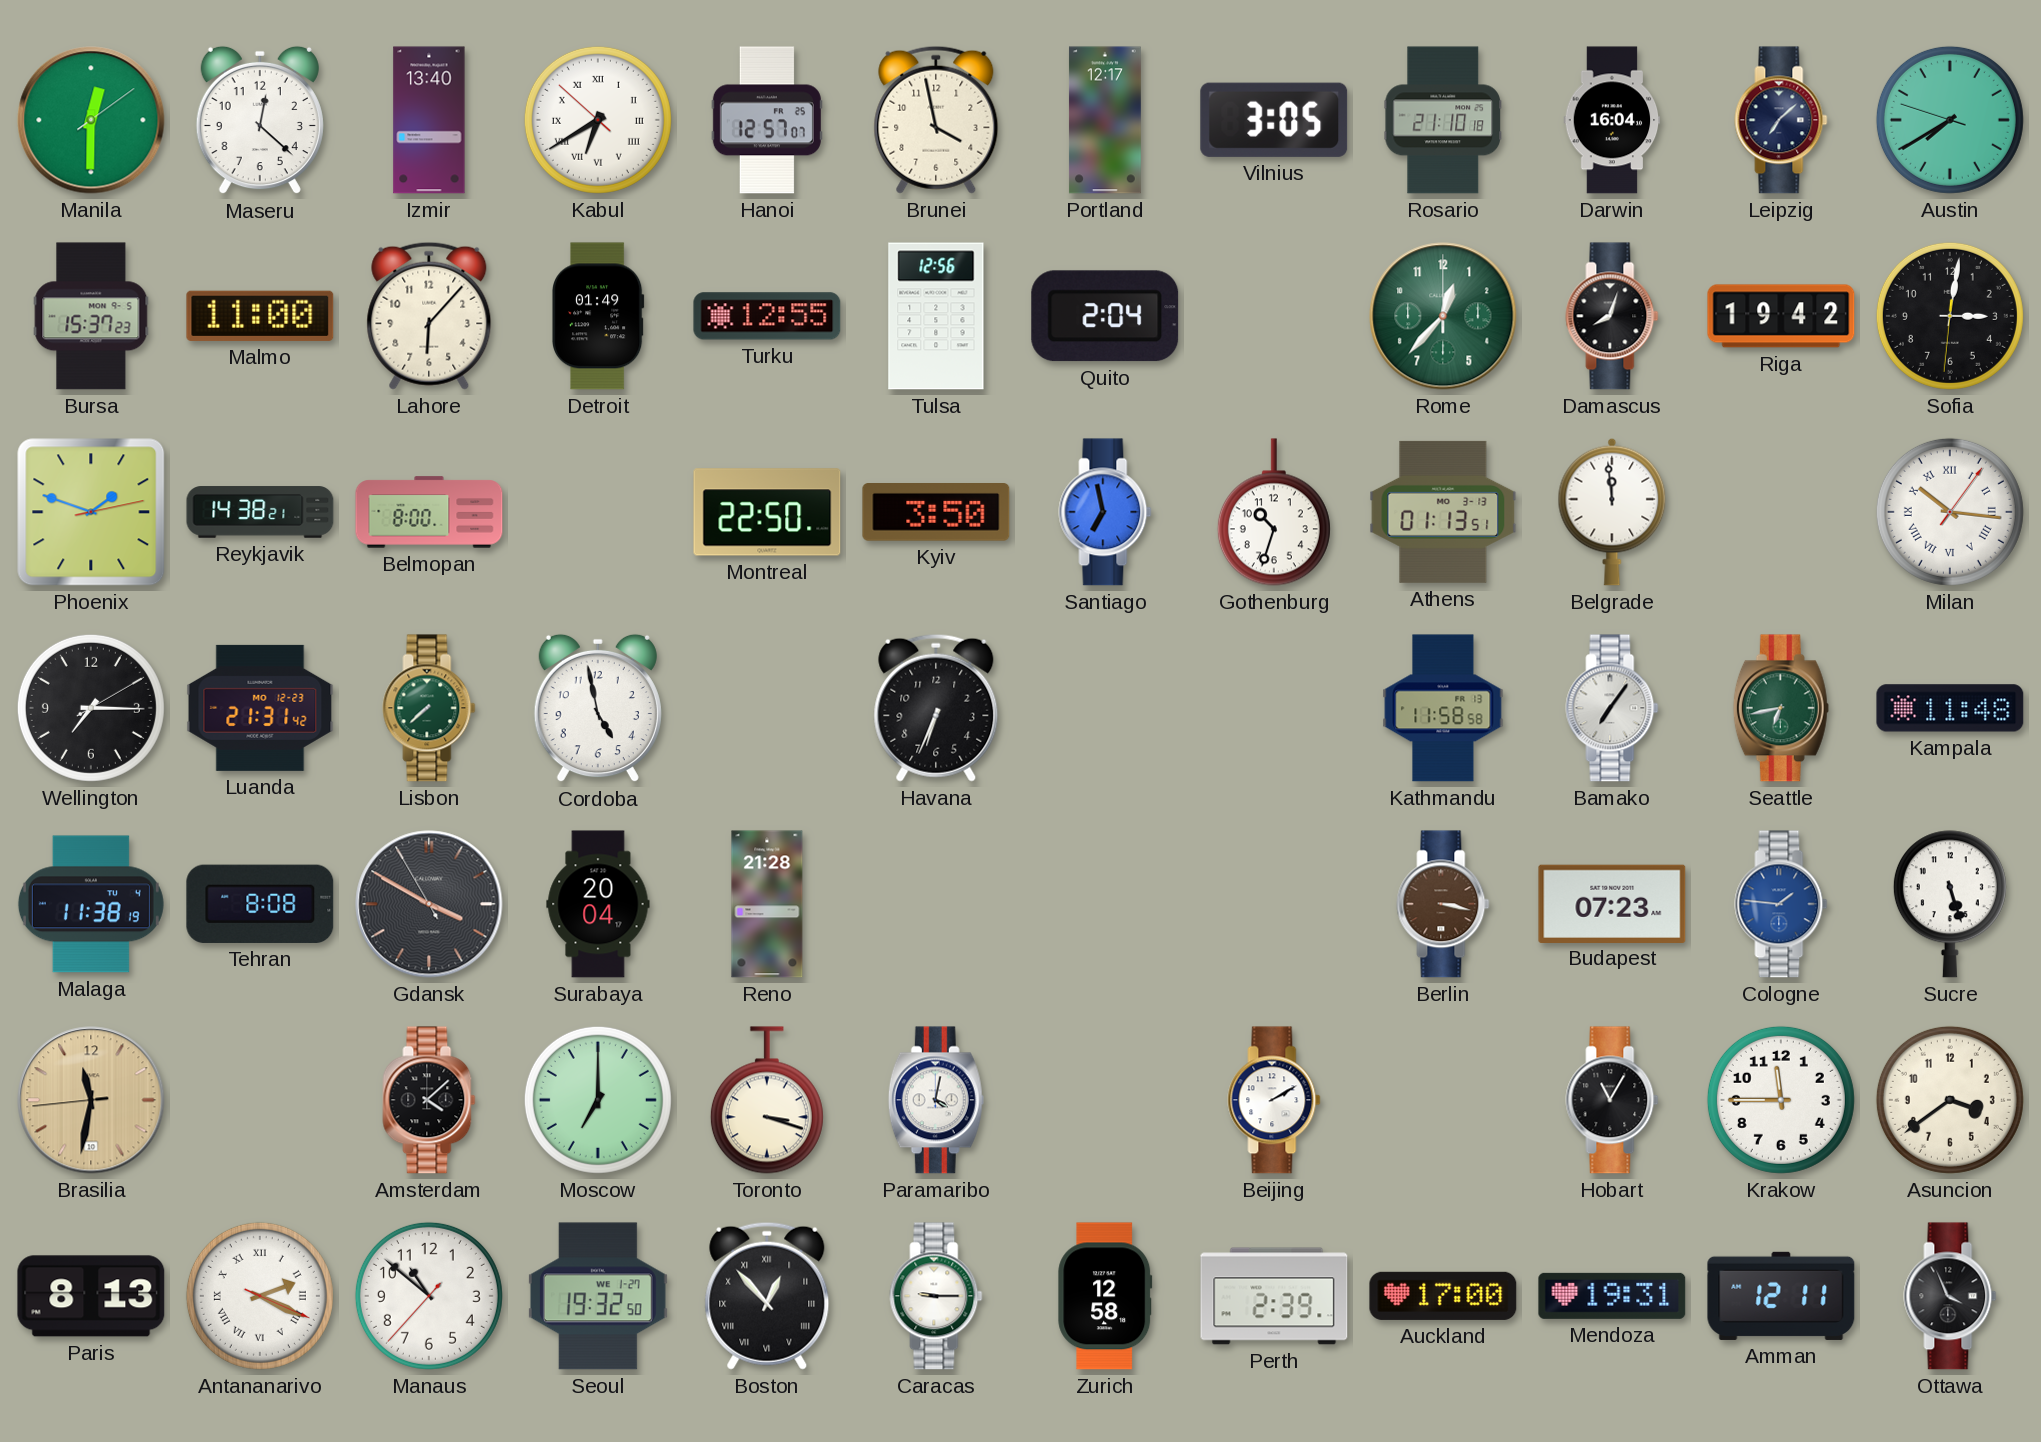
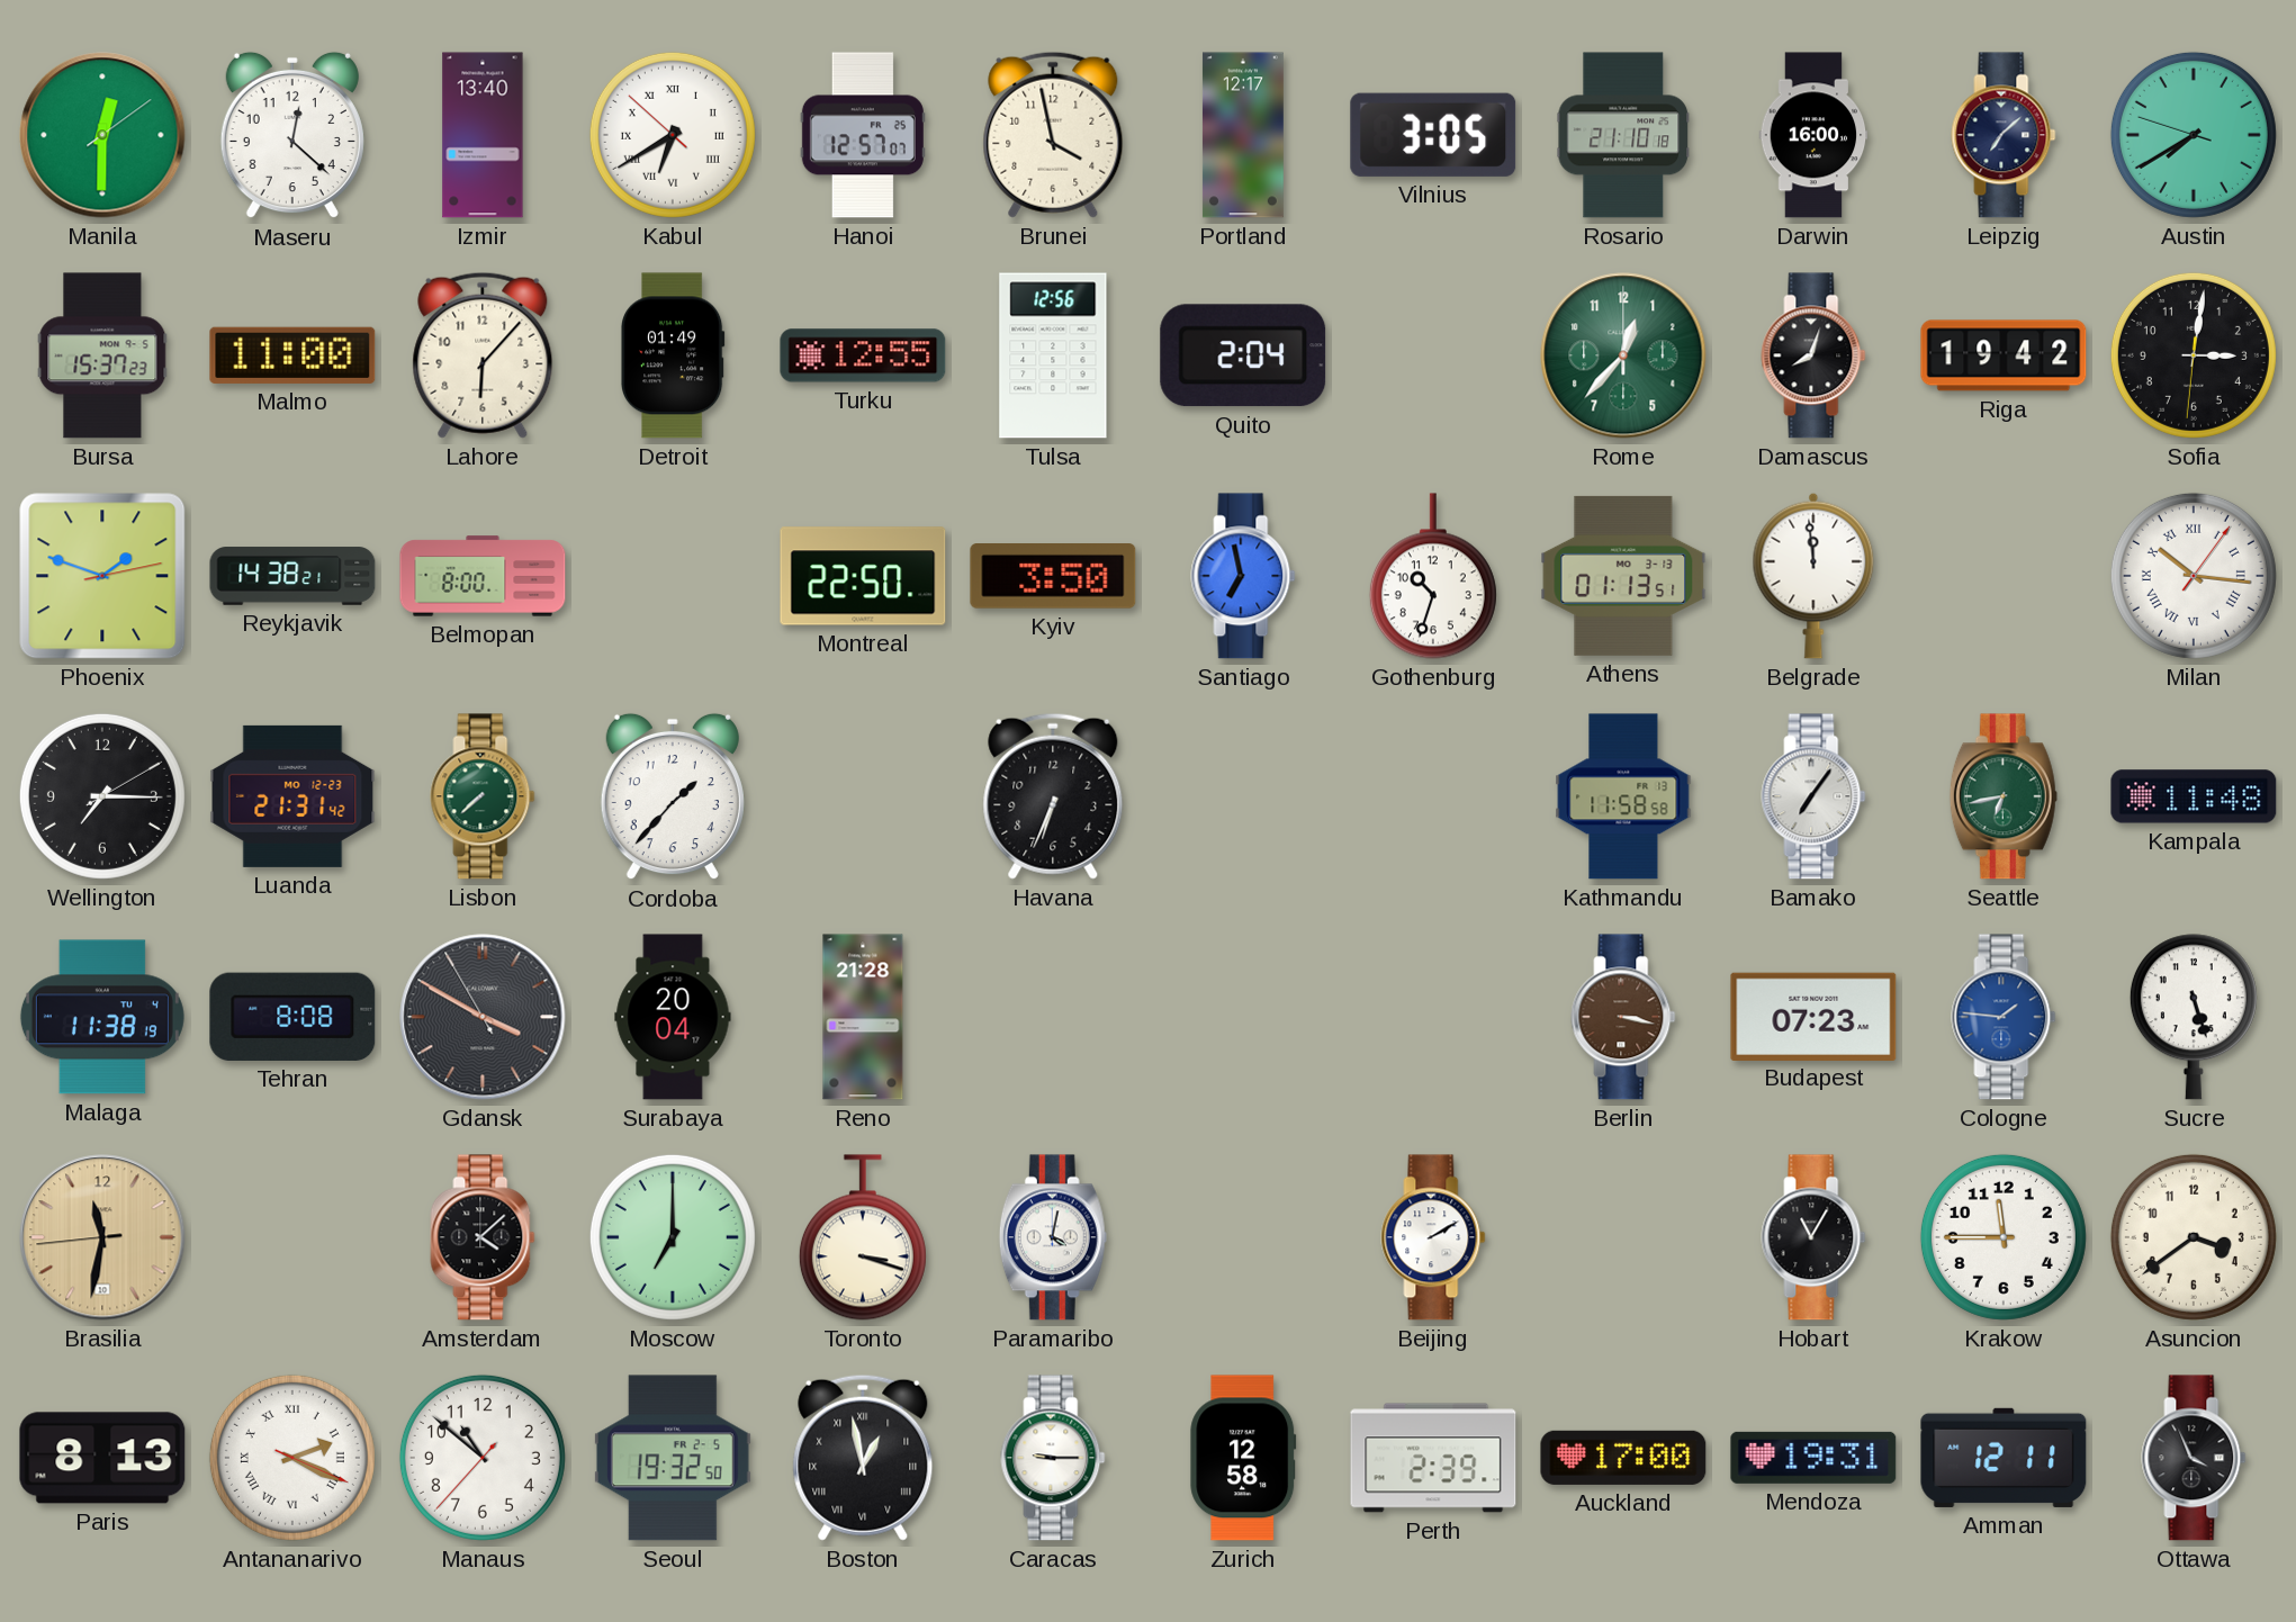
Darwin: 16:04 -> 16:00 (1813, 135)
Cordoba: 4:58 -> 1:37 (673, 796)
Seoul date: WE 1-27 -> FR 2-5 (673, 1458)
Boston: 12:53 -> 12:58 (863, 1458)
